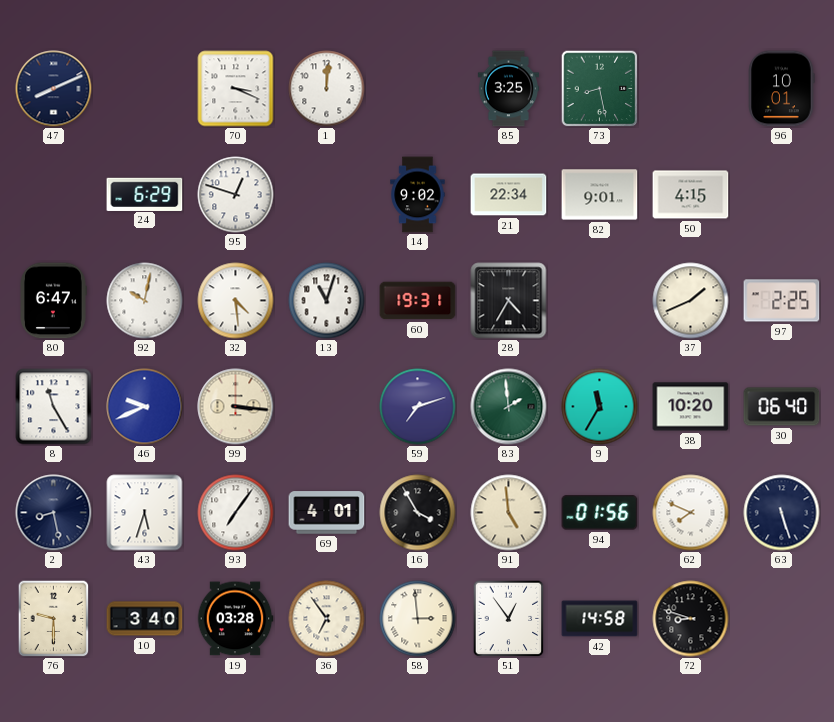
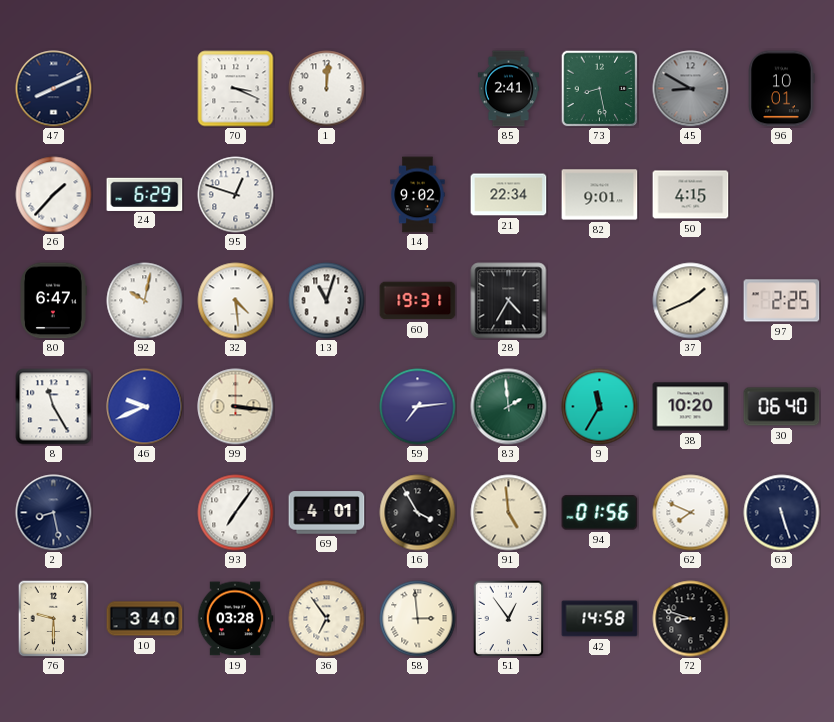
85: 3:25 -> 2:41 (508, 89)
45: none -> 8:50 (691, 89)
26: none -> 1:37 (54, 195)
59: 7:12 -> 7:14 (418, 407)
43: 5:33 -> none (145, 513)
